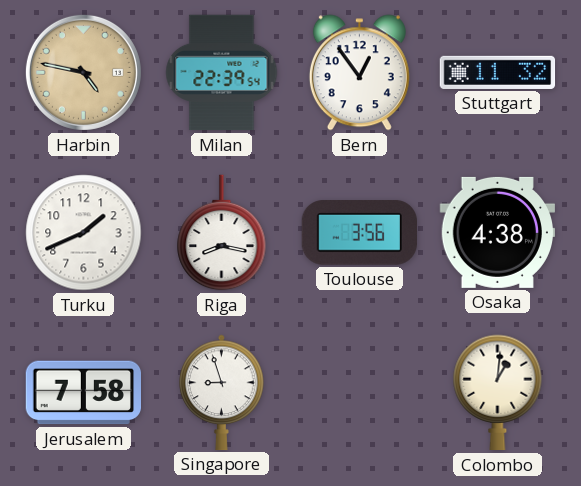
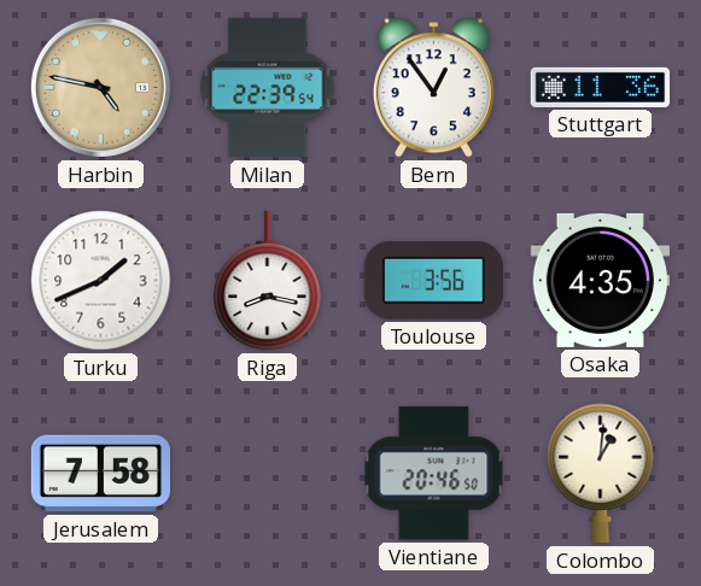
Stuttgart: 11:32 -> 11:36 (601, 87)
Osaka: 4:38 -> 4:35 (600, 280)
Singapore: 8:57 -> none (222, 392)
Vientiane: none -> 20:46 (434, 474)
